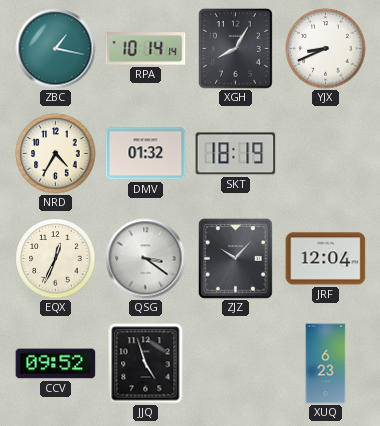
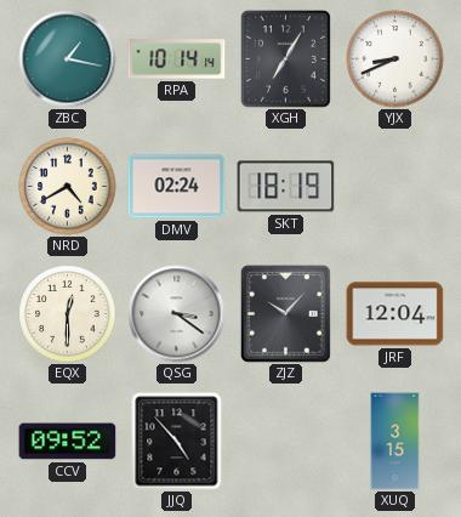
XGH: 8:05 -> 7:05 (285, 58)
NRD: 4:35 -> 4:40 (68, 187)
DMV: 01:32 -> 02:24 (177, 187)
EQX: 12:34 -> 12:30 (68, 314)
JJQ: 4:57 -> 4:53 (177, 442)
XUQ: 6:23 -> 3:15 (395, 442)
